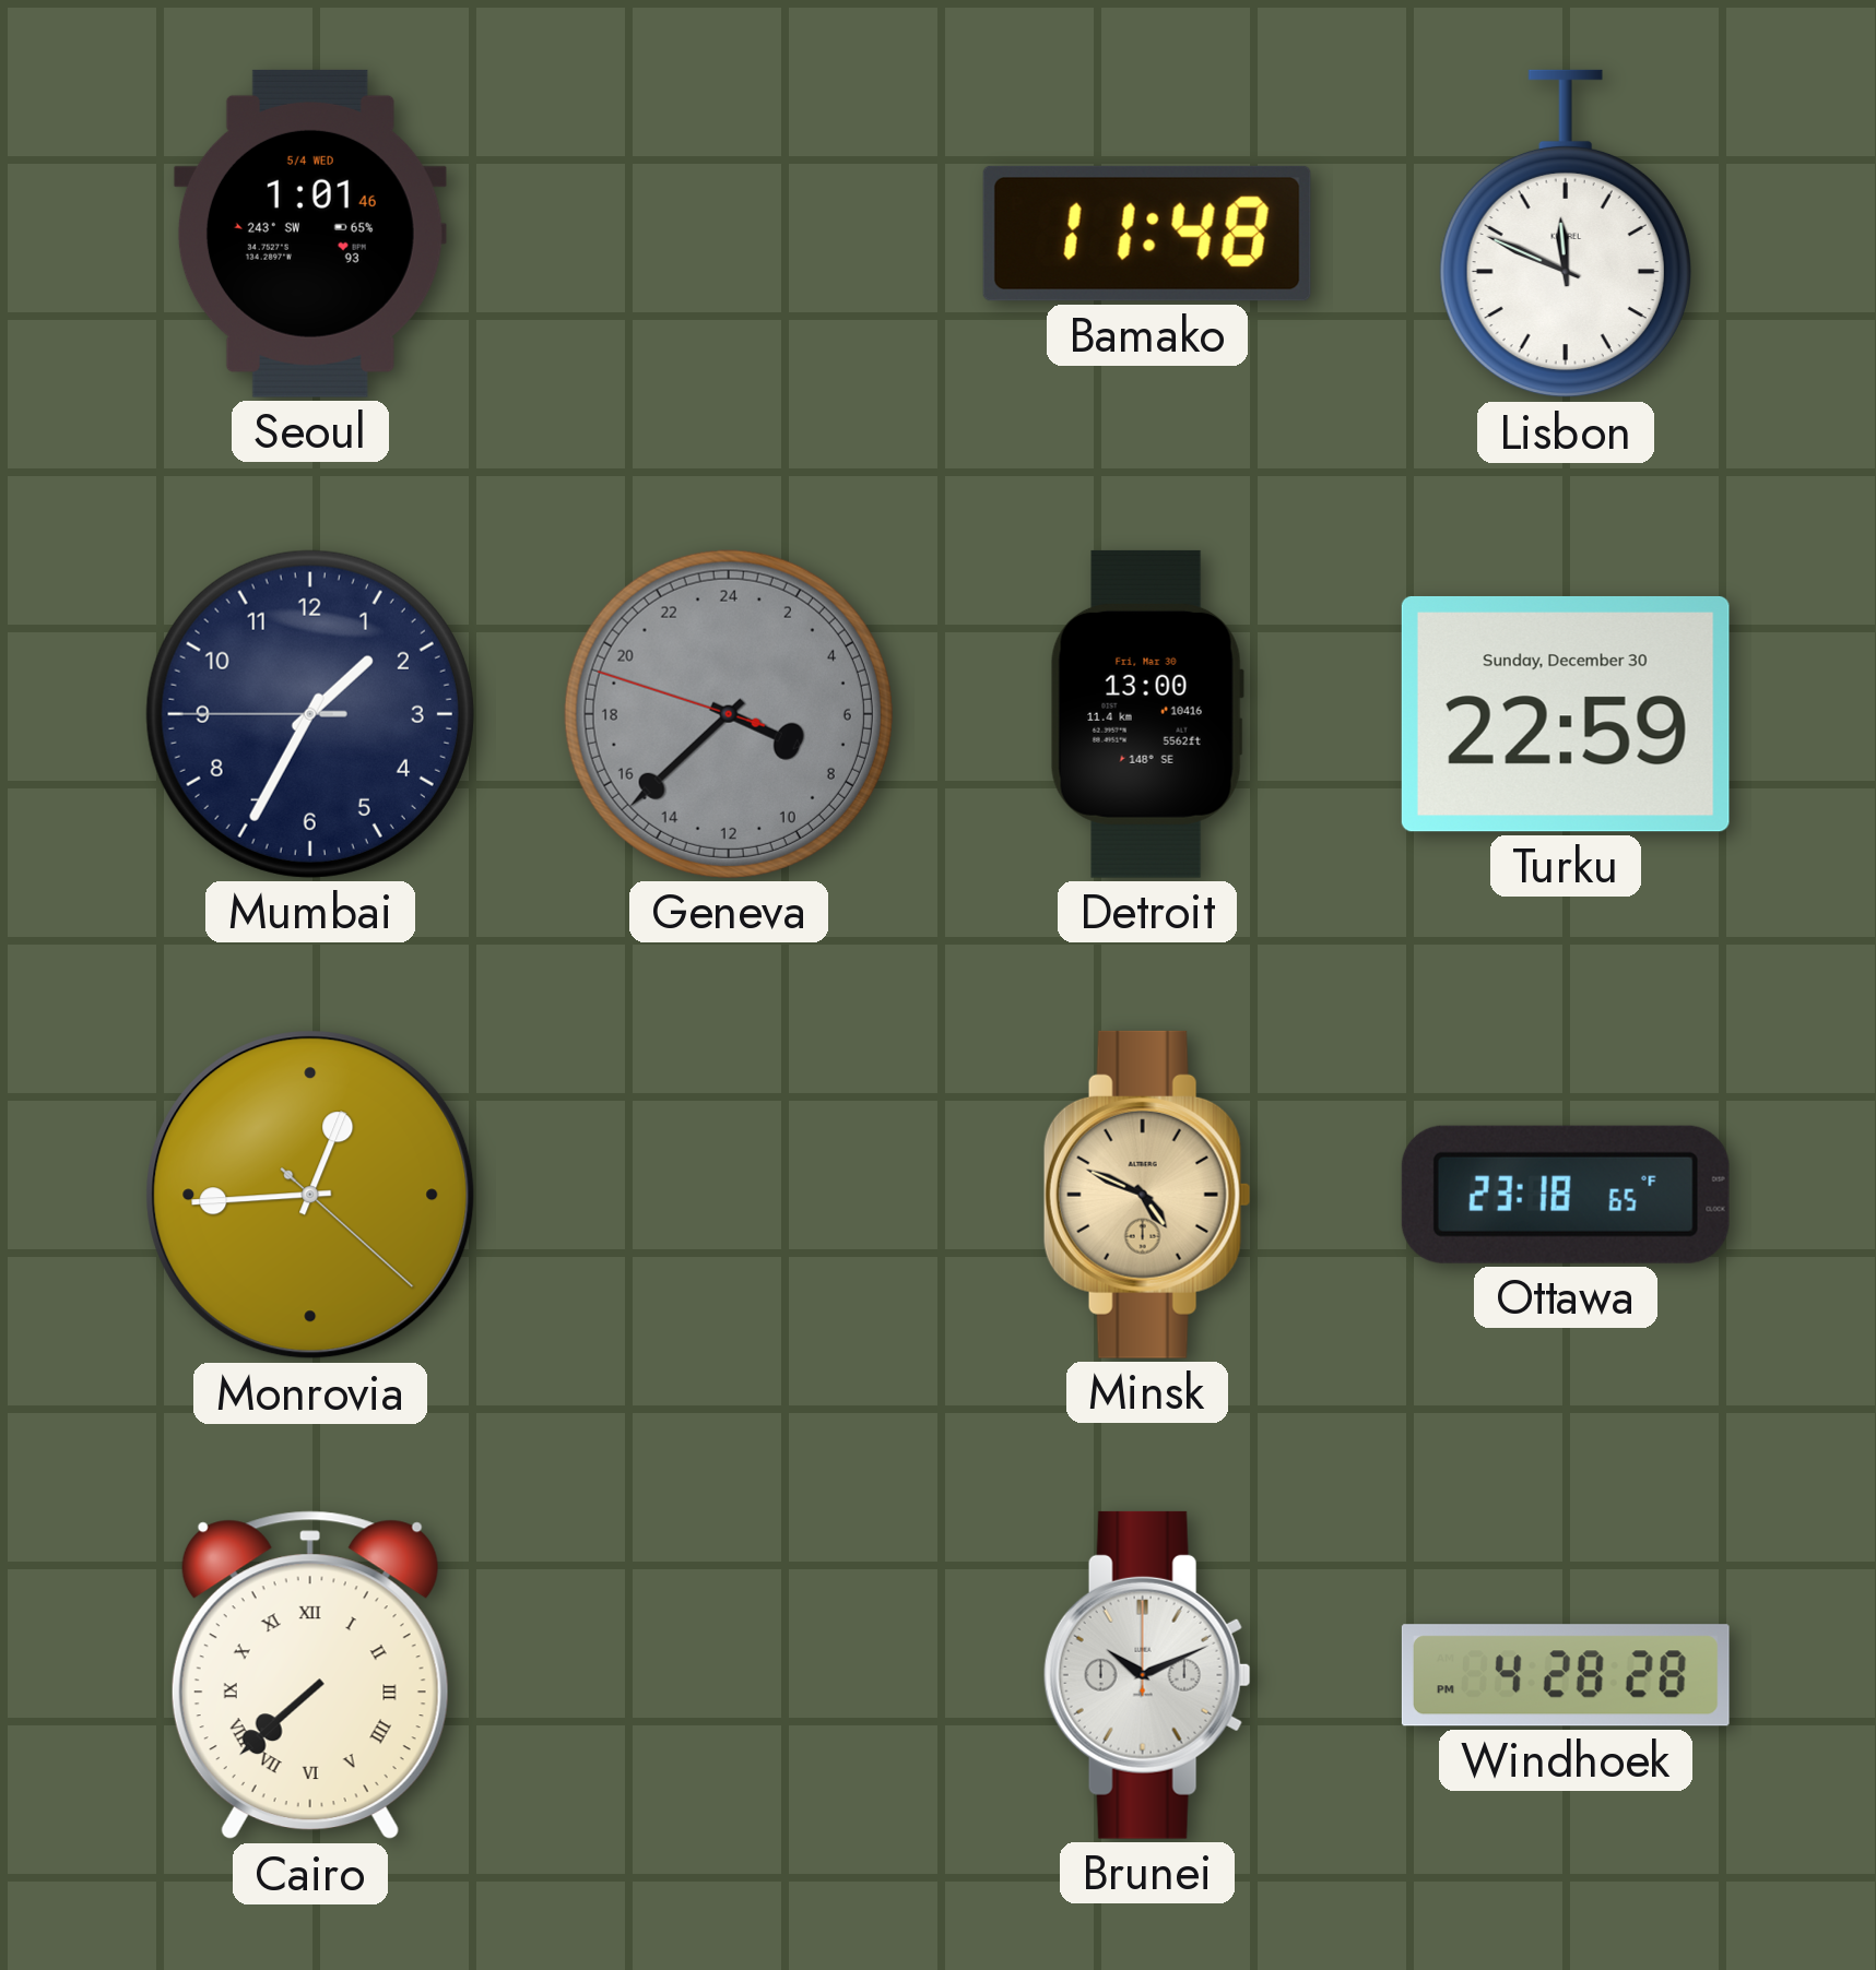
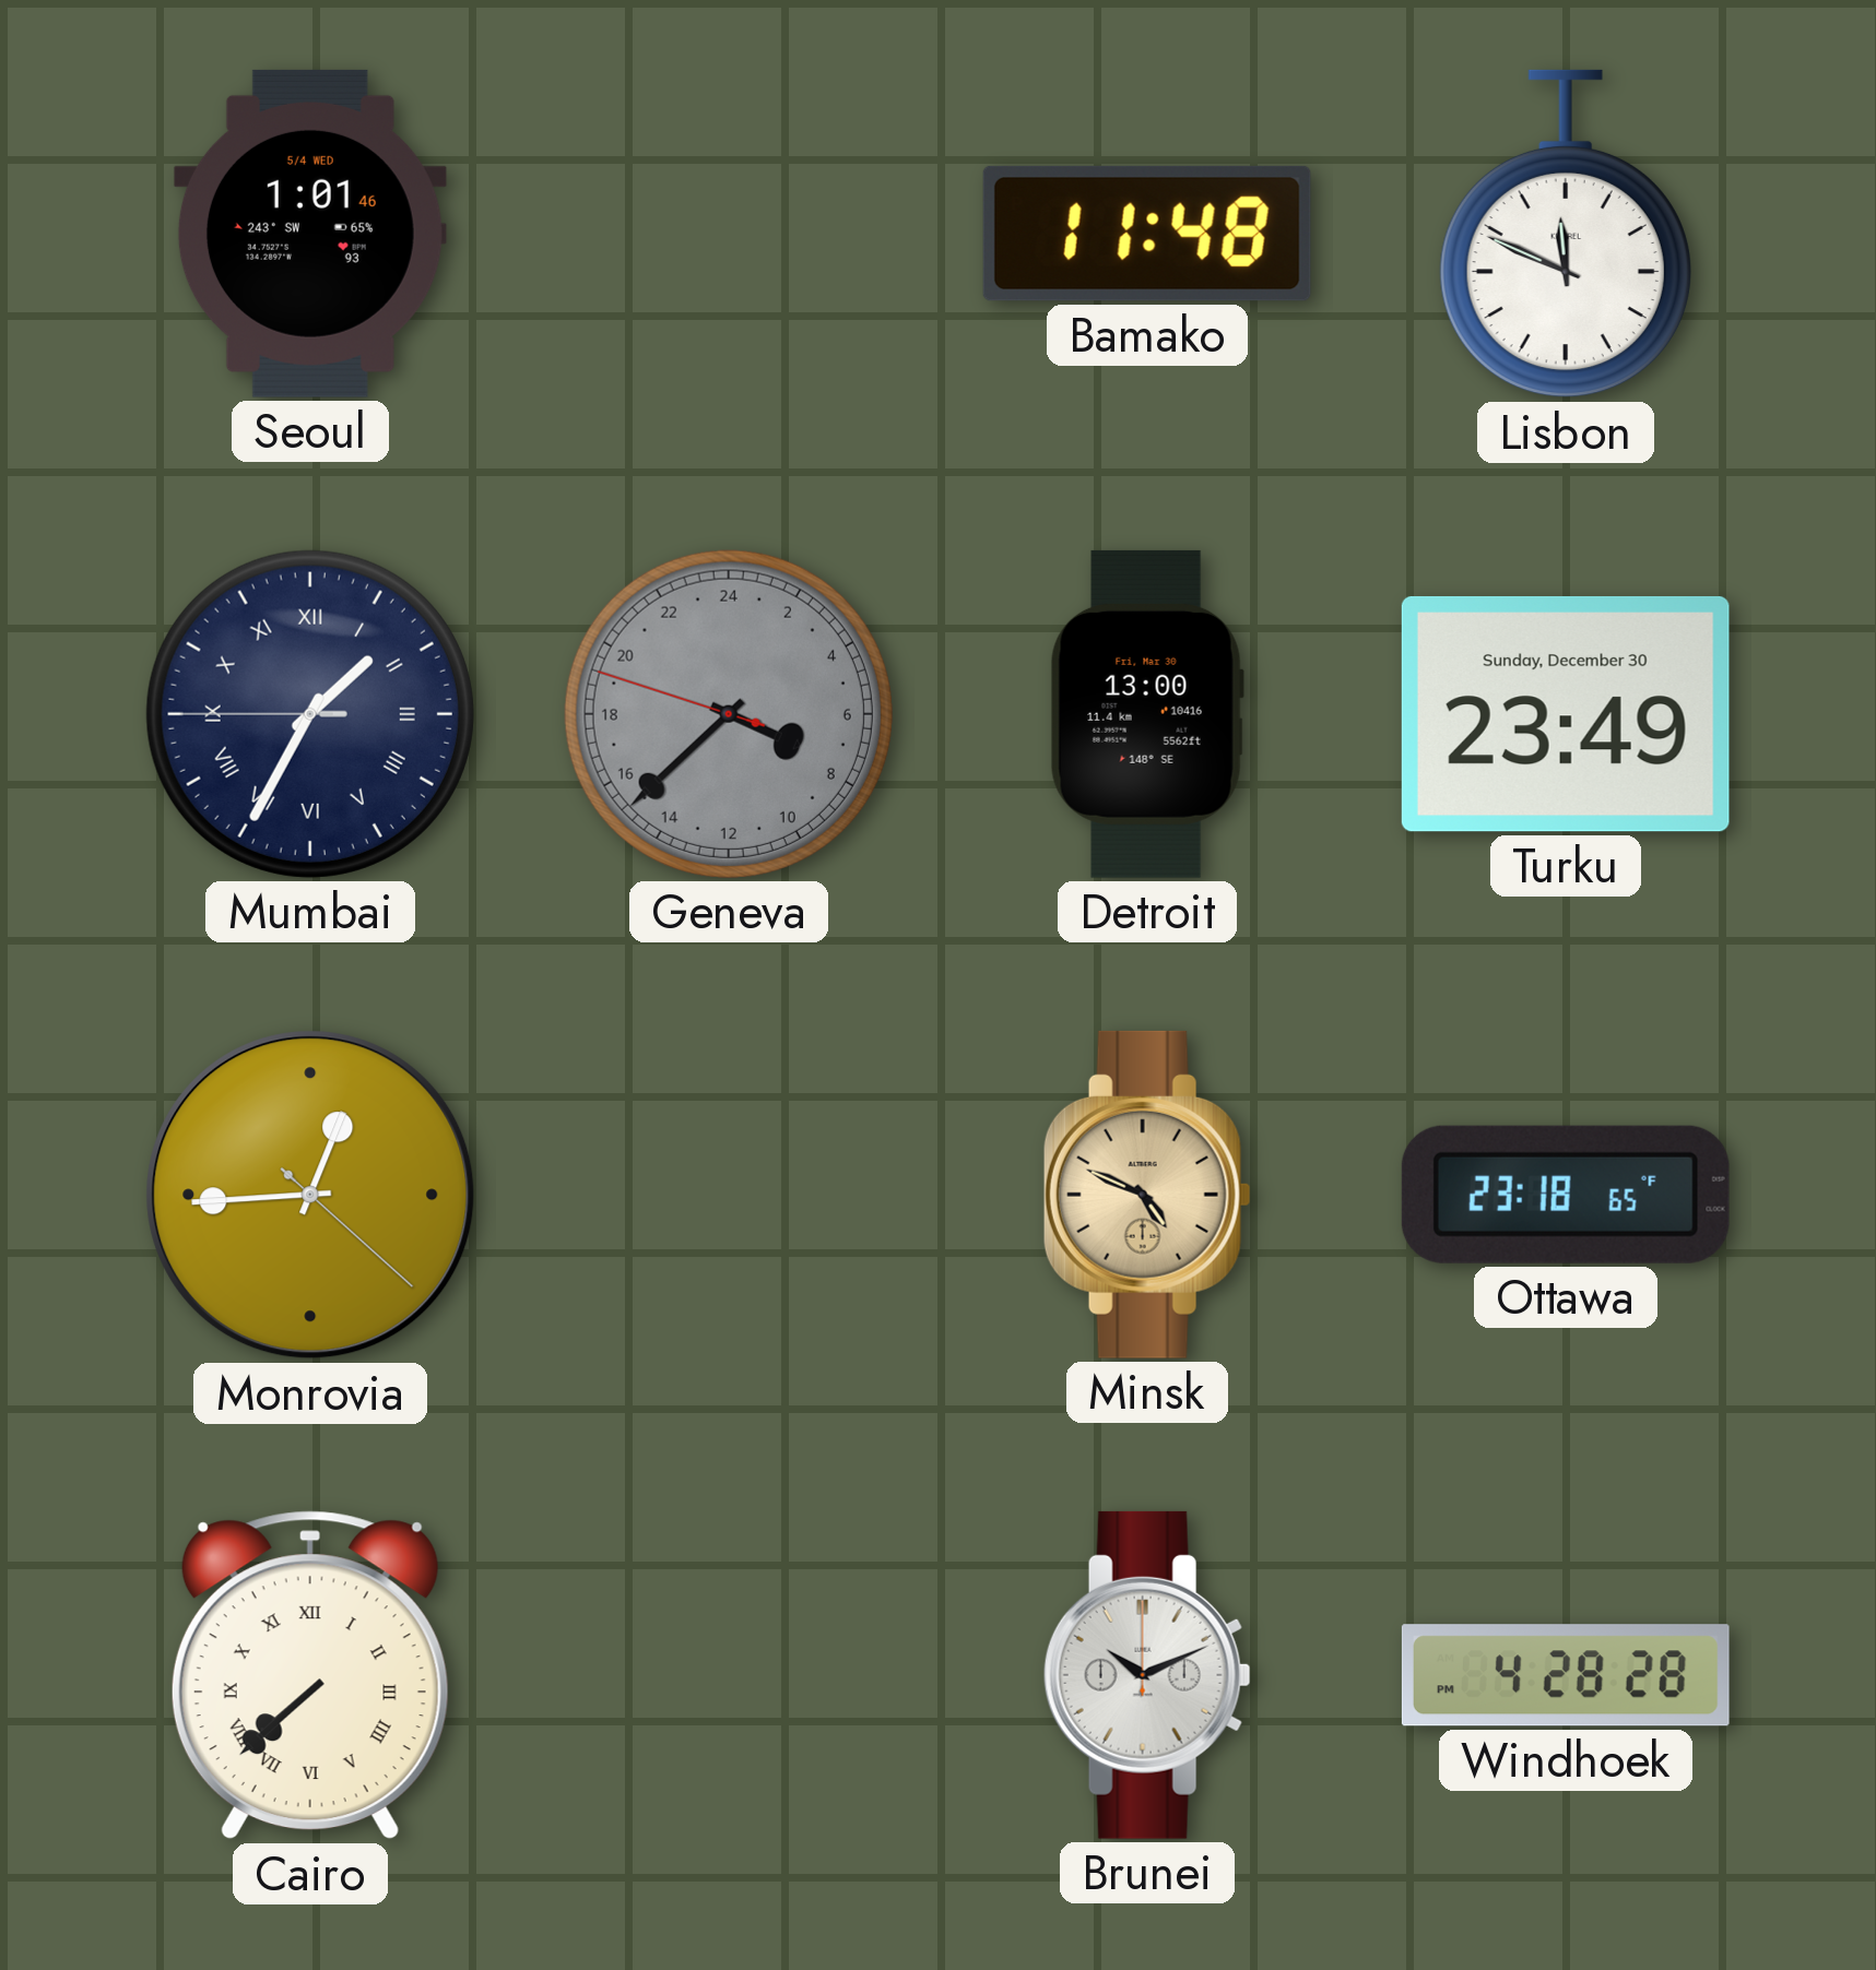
Mumbai numerals: Arabic -> Roman (310, 714)
Turku: 22:59 -> 23:49 (1566, 714)
